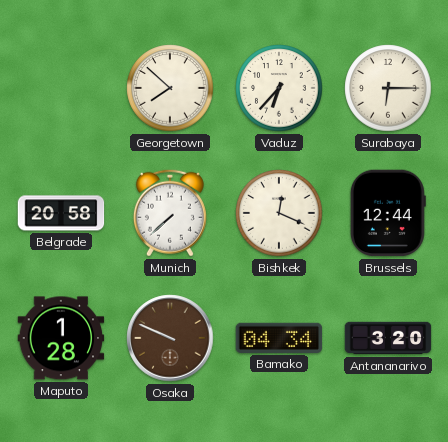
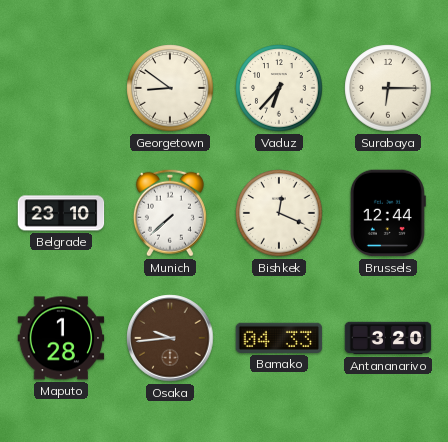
Georgetown: 7:52 -> 8:51 (170, 88)
Belgrade: 20:58 -> 23:10 (61, 213)
Osaka: 9:49 -> 9:44 (170, 338)
Bamako: 04:34 -> 04:33 (279, 338)
